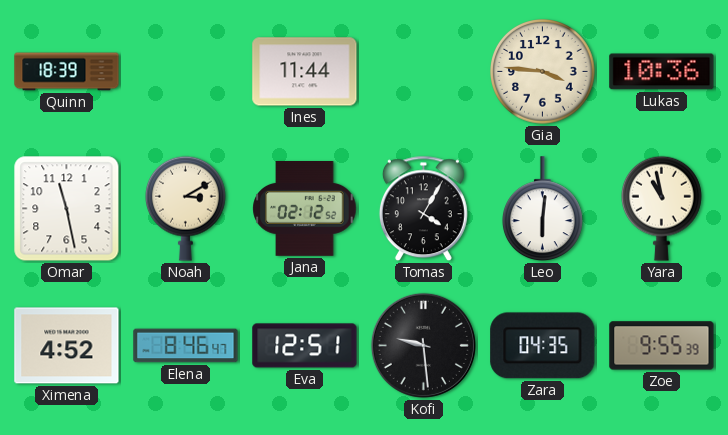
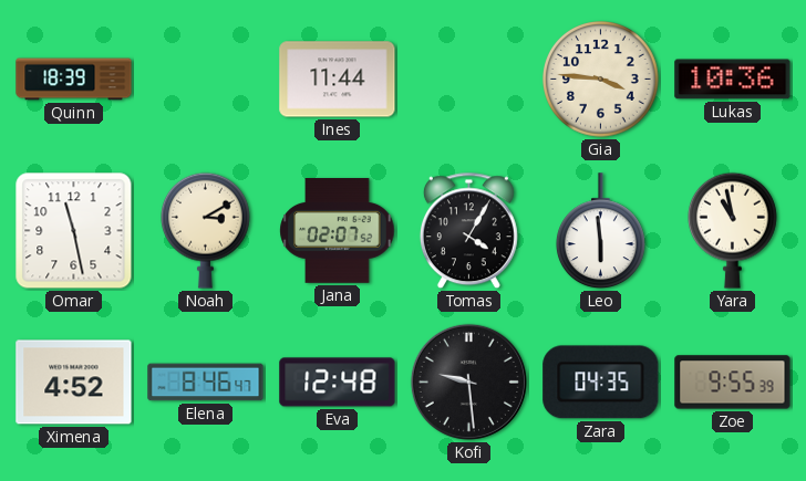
Jana: 02:12 -> 02:07 (338, 231)
Leo: 6:01 -> 5:59 (600, 231)
Eva: 12:51 -> 12:48 (338, 383)
